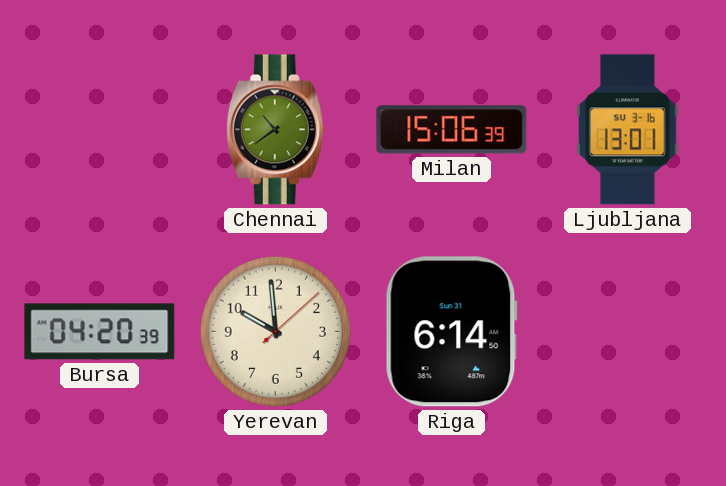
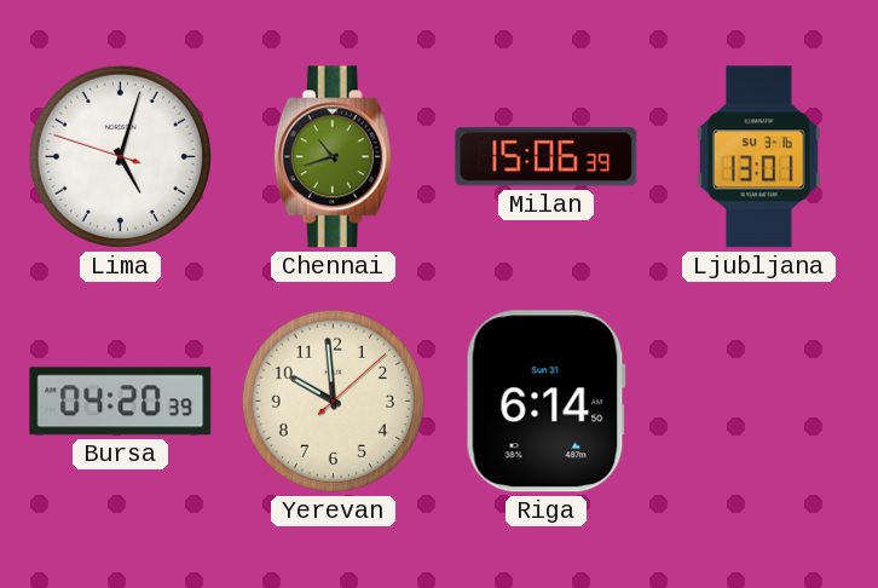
Lima: none -> 5:02 (120, 156)
Chennai: 10:39 -> 10:42 (333, 157)
